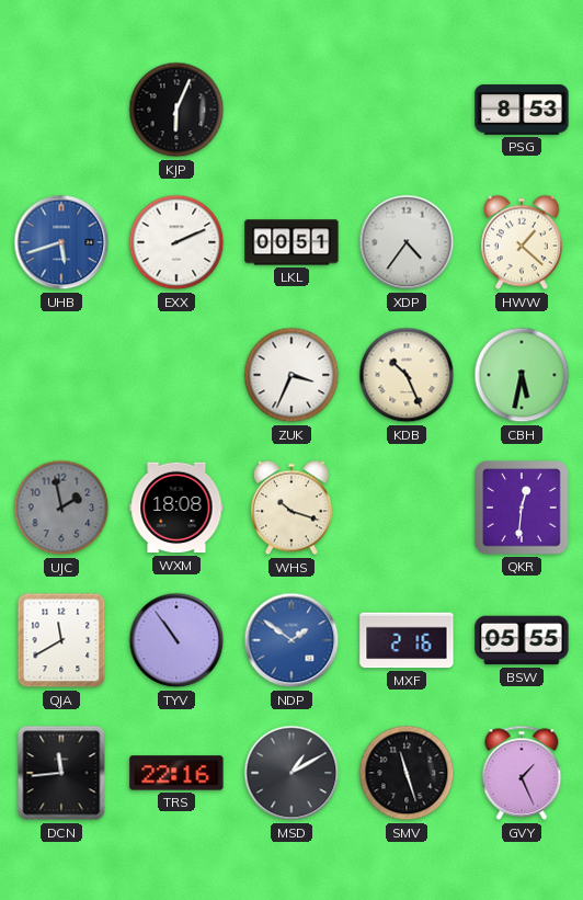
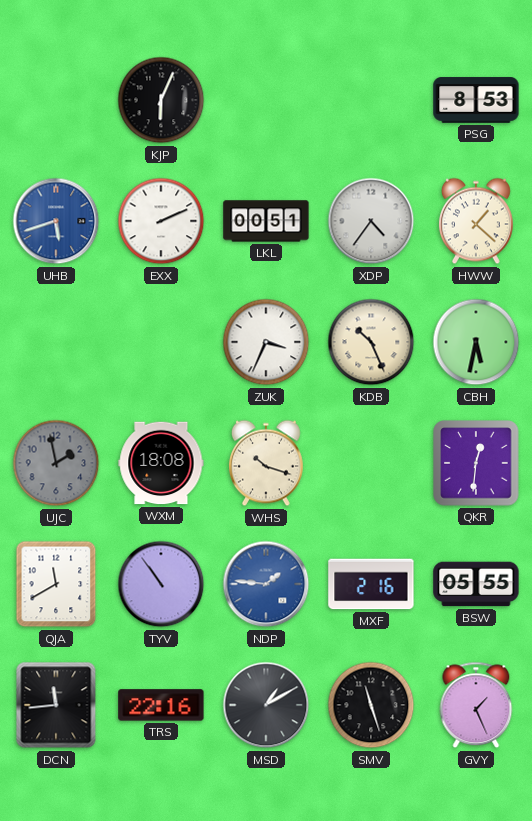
NDP: 1:51 -> 1:46 (266, 584)
